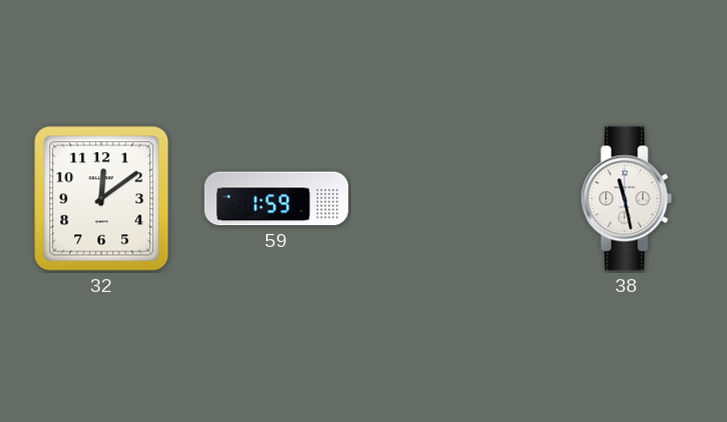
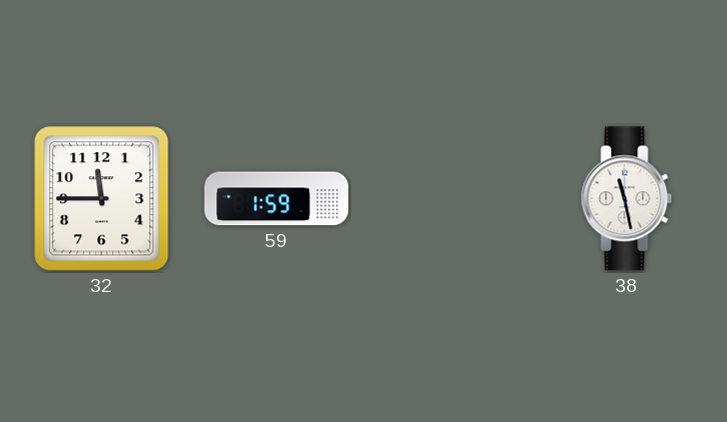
32: 12:09 -> 11:45 (102, 199)
